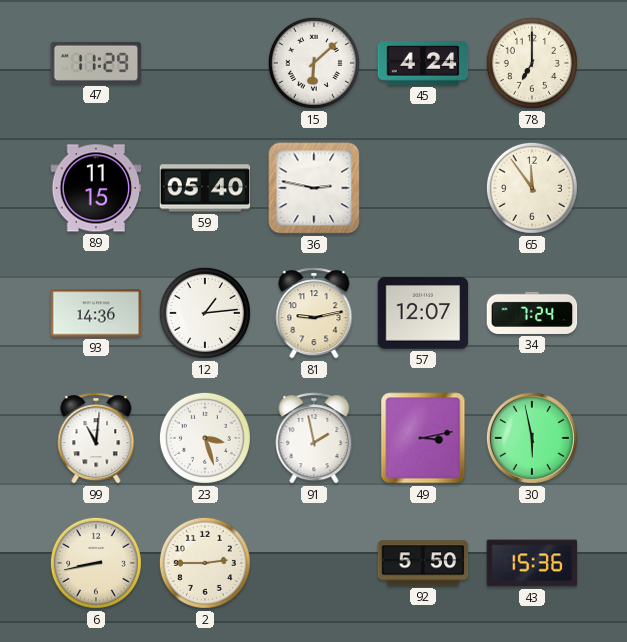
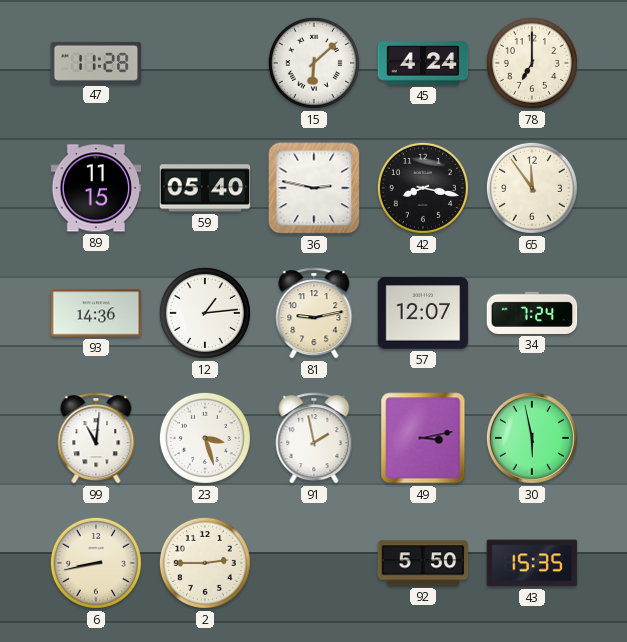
47: 11:29 -> 11:28 (96, 63)
42: none -> 8:17 (423, 188)
43: 15:36 -> 15:35 (532, 563)
